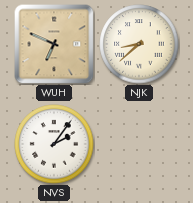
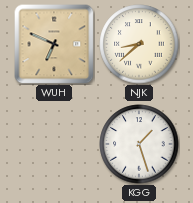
NVS: 2:06 -> none (54, 144)
KGG: none -> 1:27 (139, 144)
